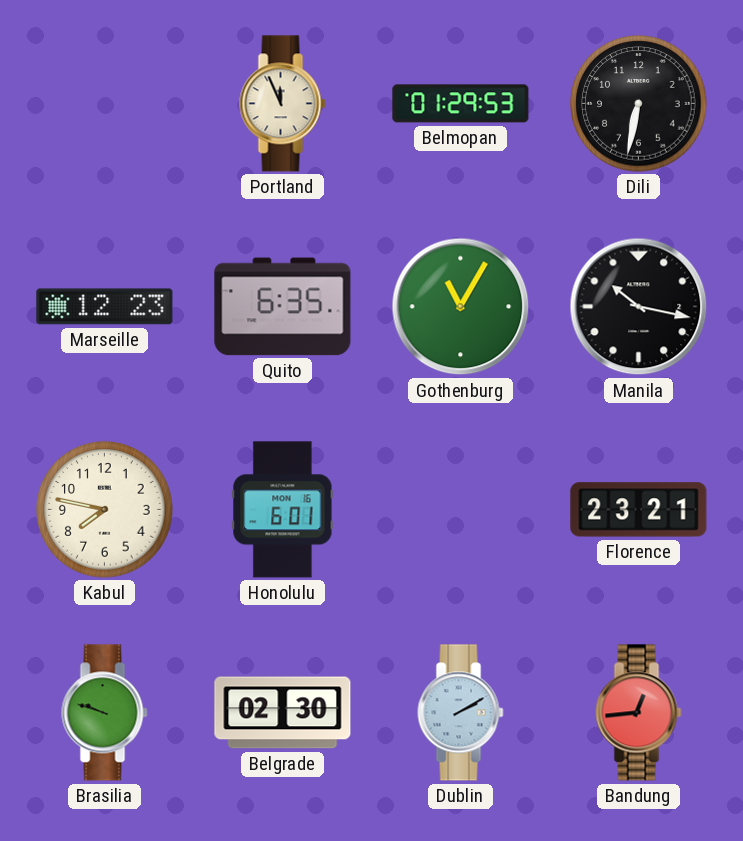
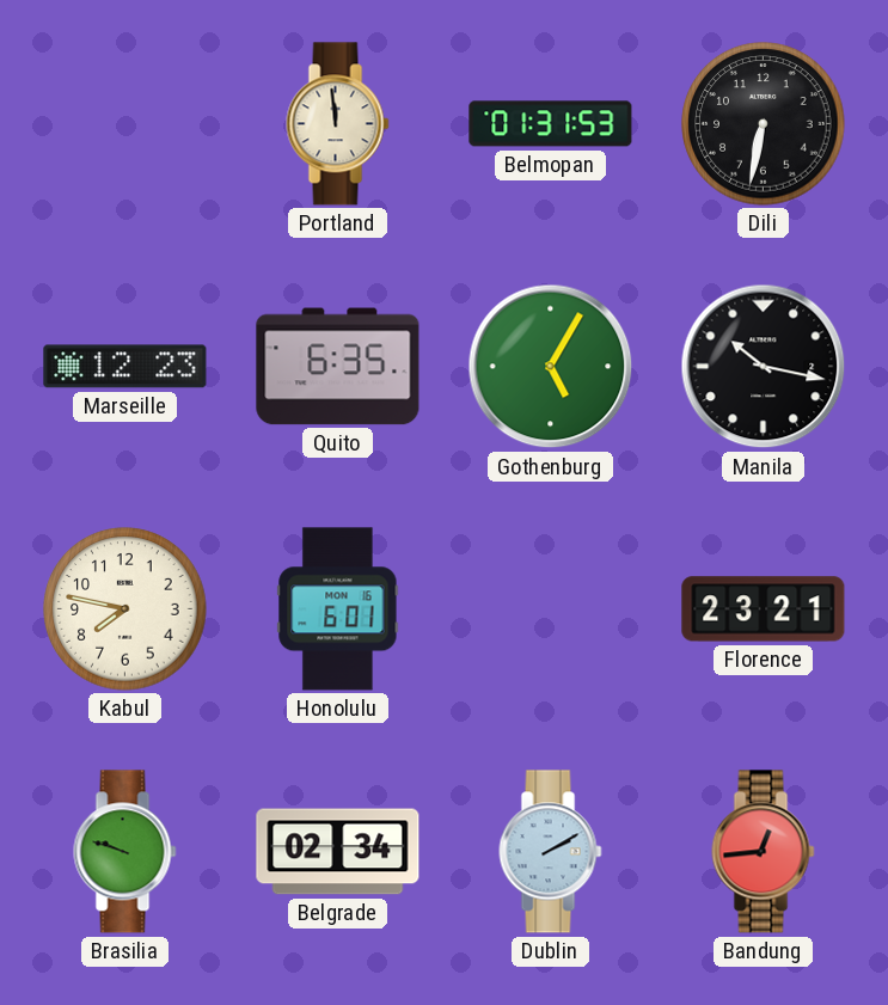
Portland: 11:56 -> 11:59 (338, 124)
Belmopan: 01:29 -> 01:31 (551, 124)
Gothenburg: 11:05 -> 5:05 (551, 367)
Belgrade: 02:30 -> 02:34 (338, 852)
